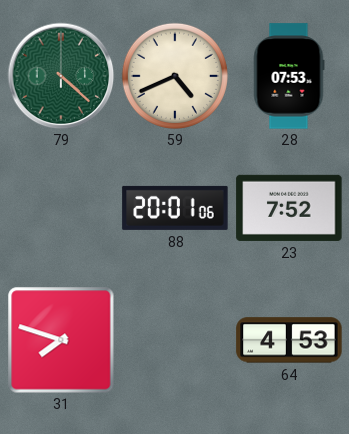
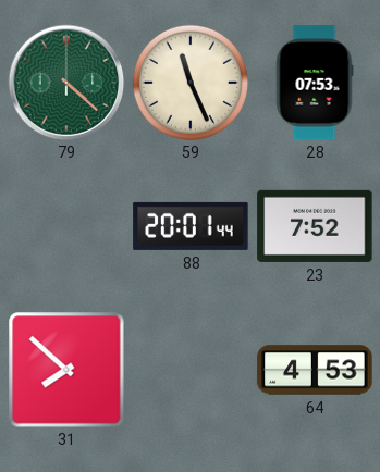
59: 4:41 -> 11:26 (191, 83)
88: 20:01:06 -> 20:01:44 (191, 226)
31: 7:48 -> 7:52 (66, 370)
